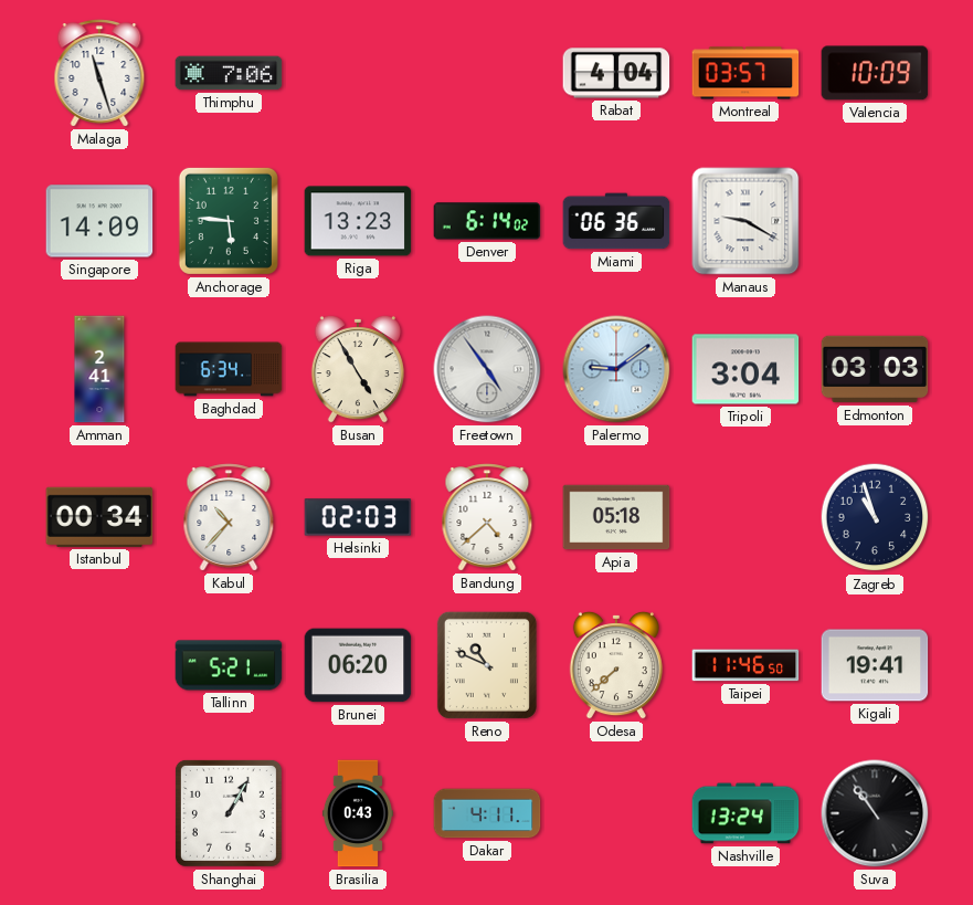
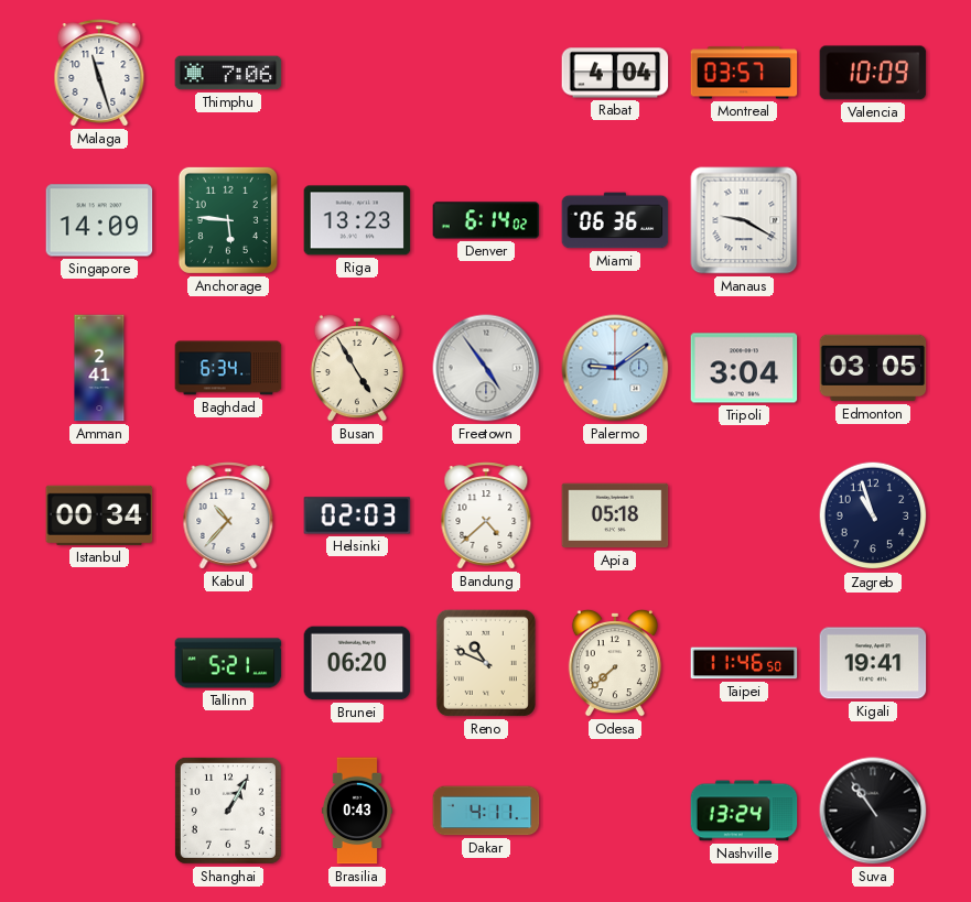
Edmonton: 03:03 -> 03:05 (873, 368)
